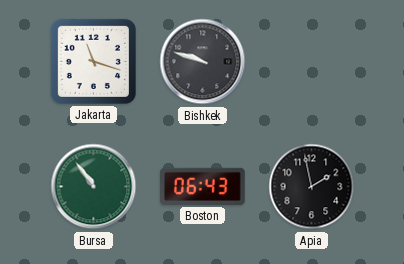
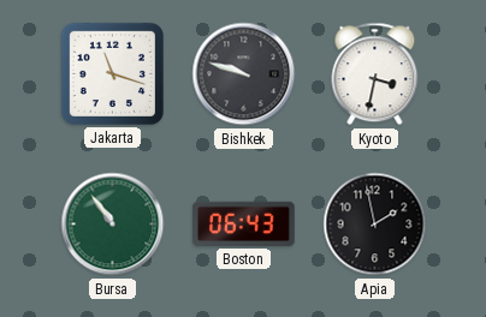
Kyoto: none -> 3:32 (375, 74)
